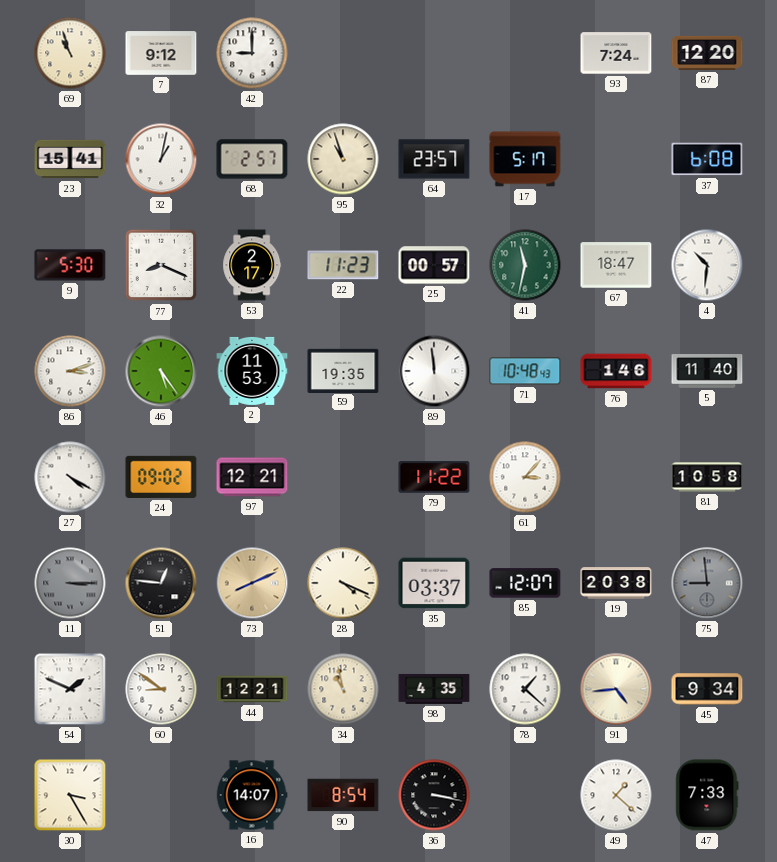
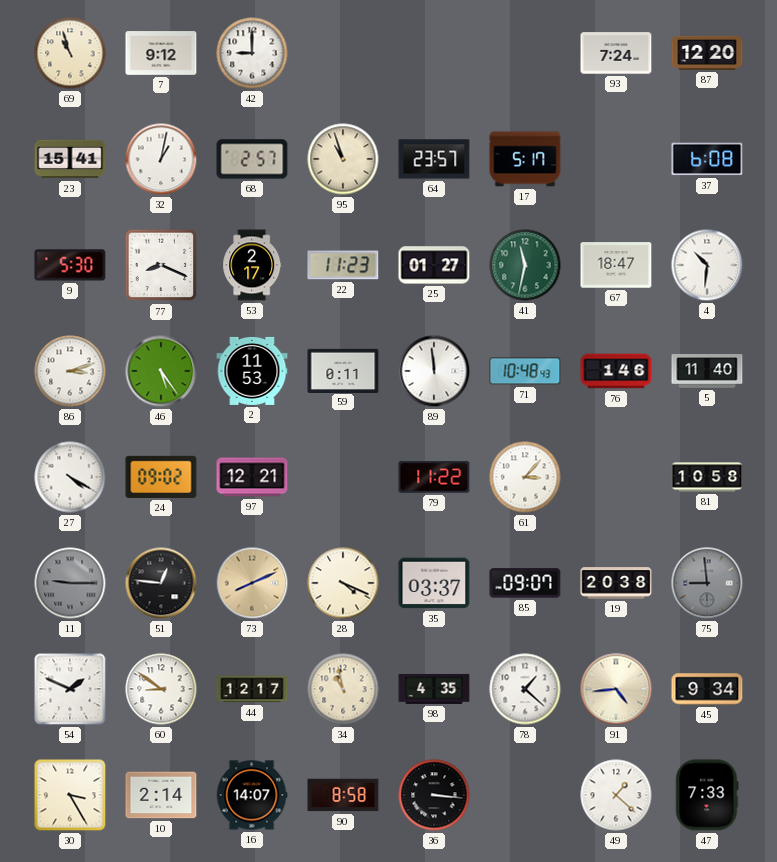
25: 00:57 -> 01:27 (434, 265)
59: 19:35 -> 0:11 (343, 370)
11: 3:15 -> 9:15 (70, 583)
85: 12:07 -> 09:07 (525, 583)
44: 12:21 -> 12:17 (252, 689)
10: none -> 2:14 (161, 795)
90: 8:54 -> 8:58 (343, 795)
36: 3:17 -> 3:16 (434, 795)
